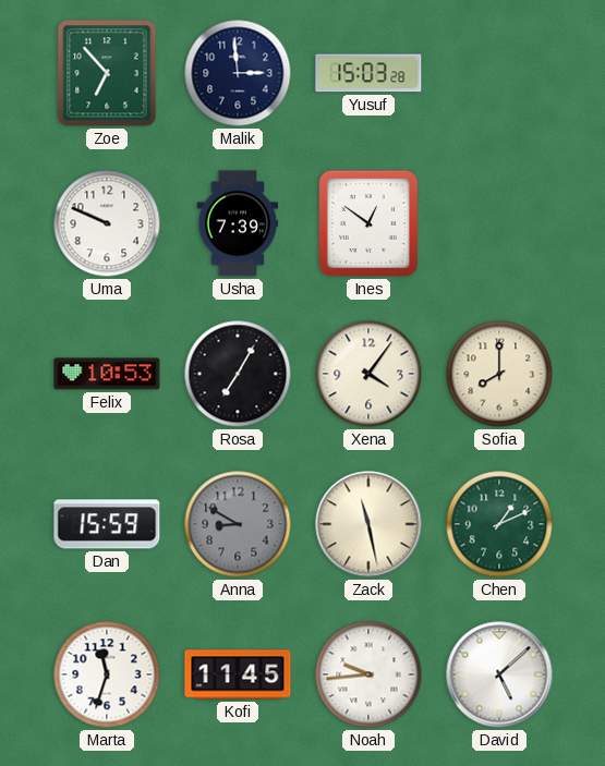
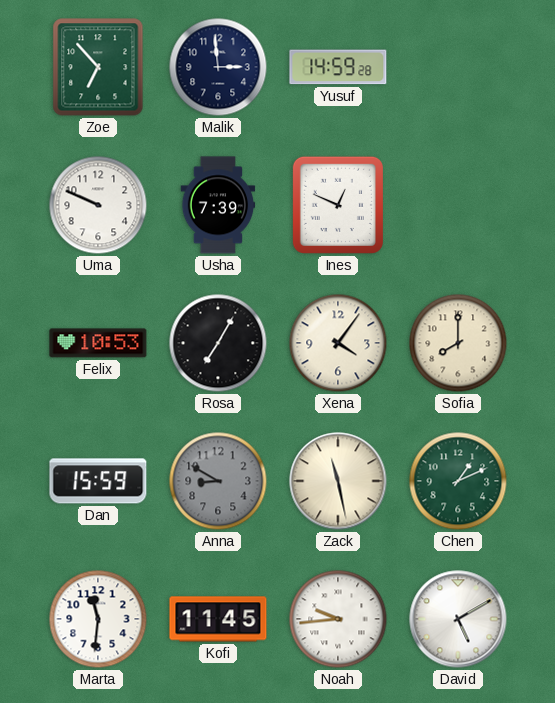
Yusuf: 15:03 -> 14:59 (338, 67)
Ines: 12:51 -> 12:49 (338, 205)
Marta: 11:33 -> 11:31 (98, 619)
David: 5:08 -> 5:10 (458, 619)
